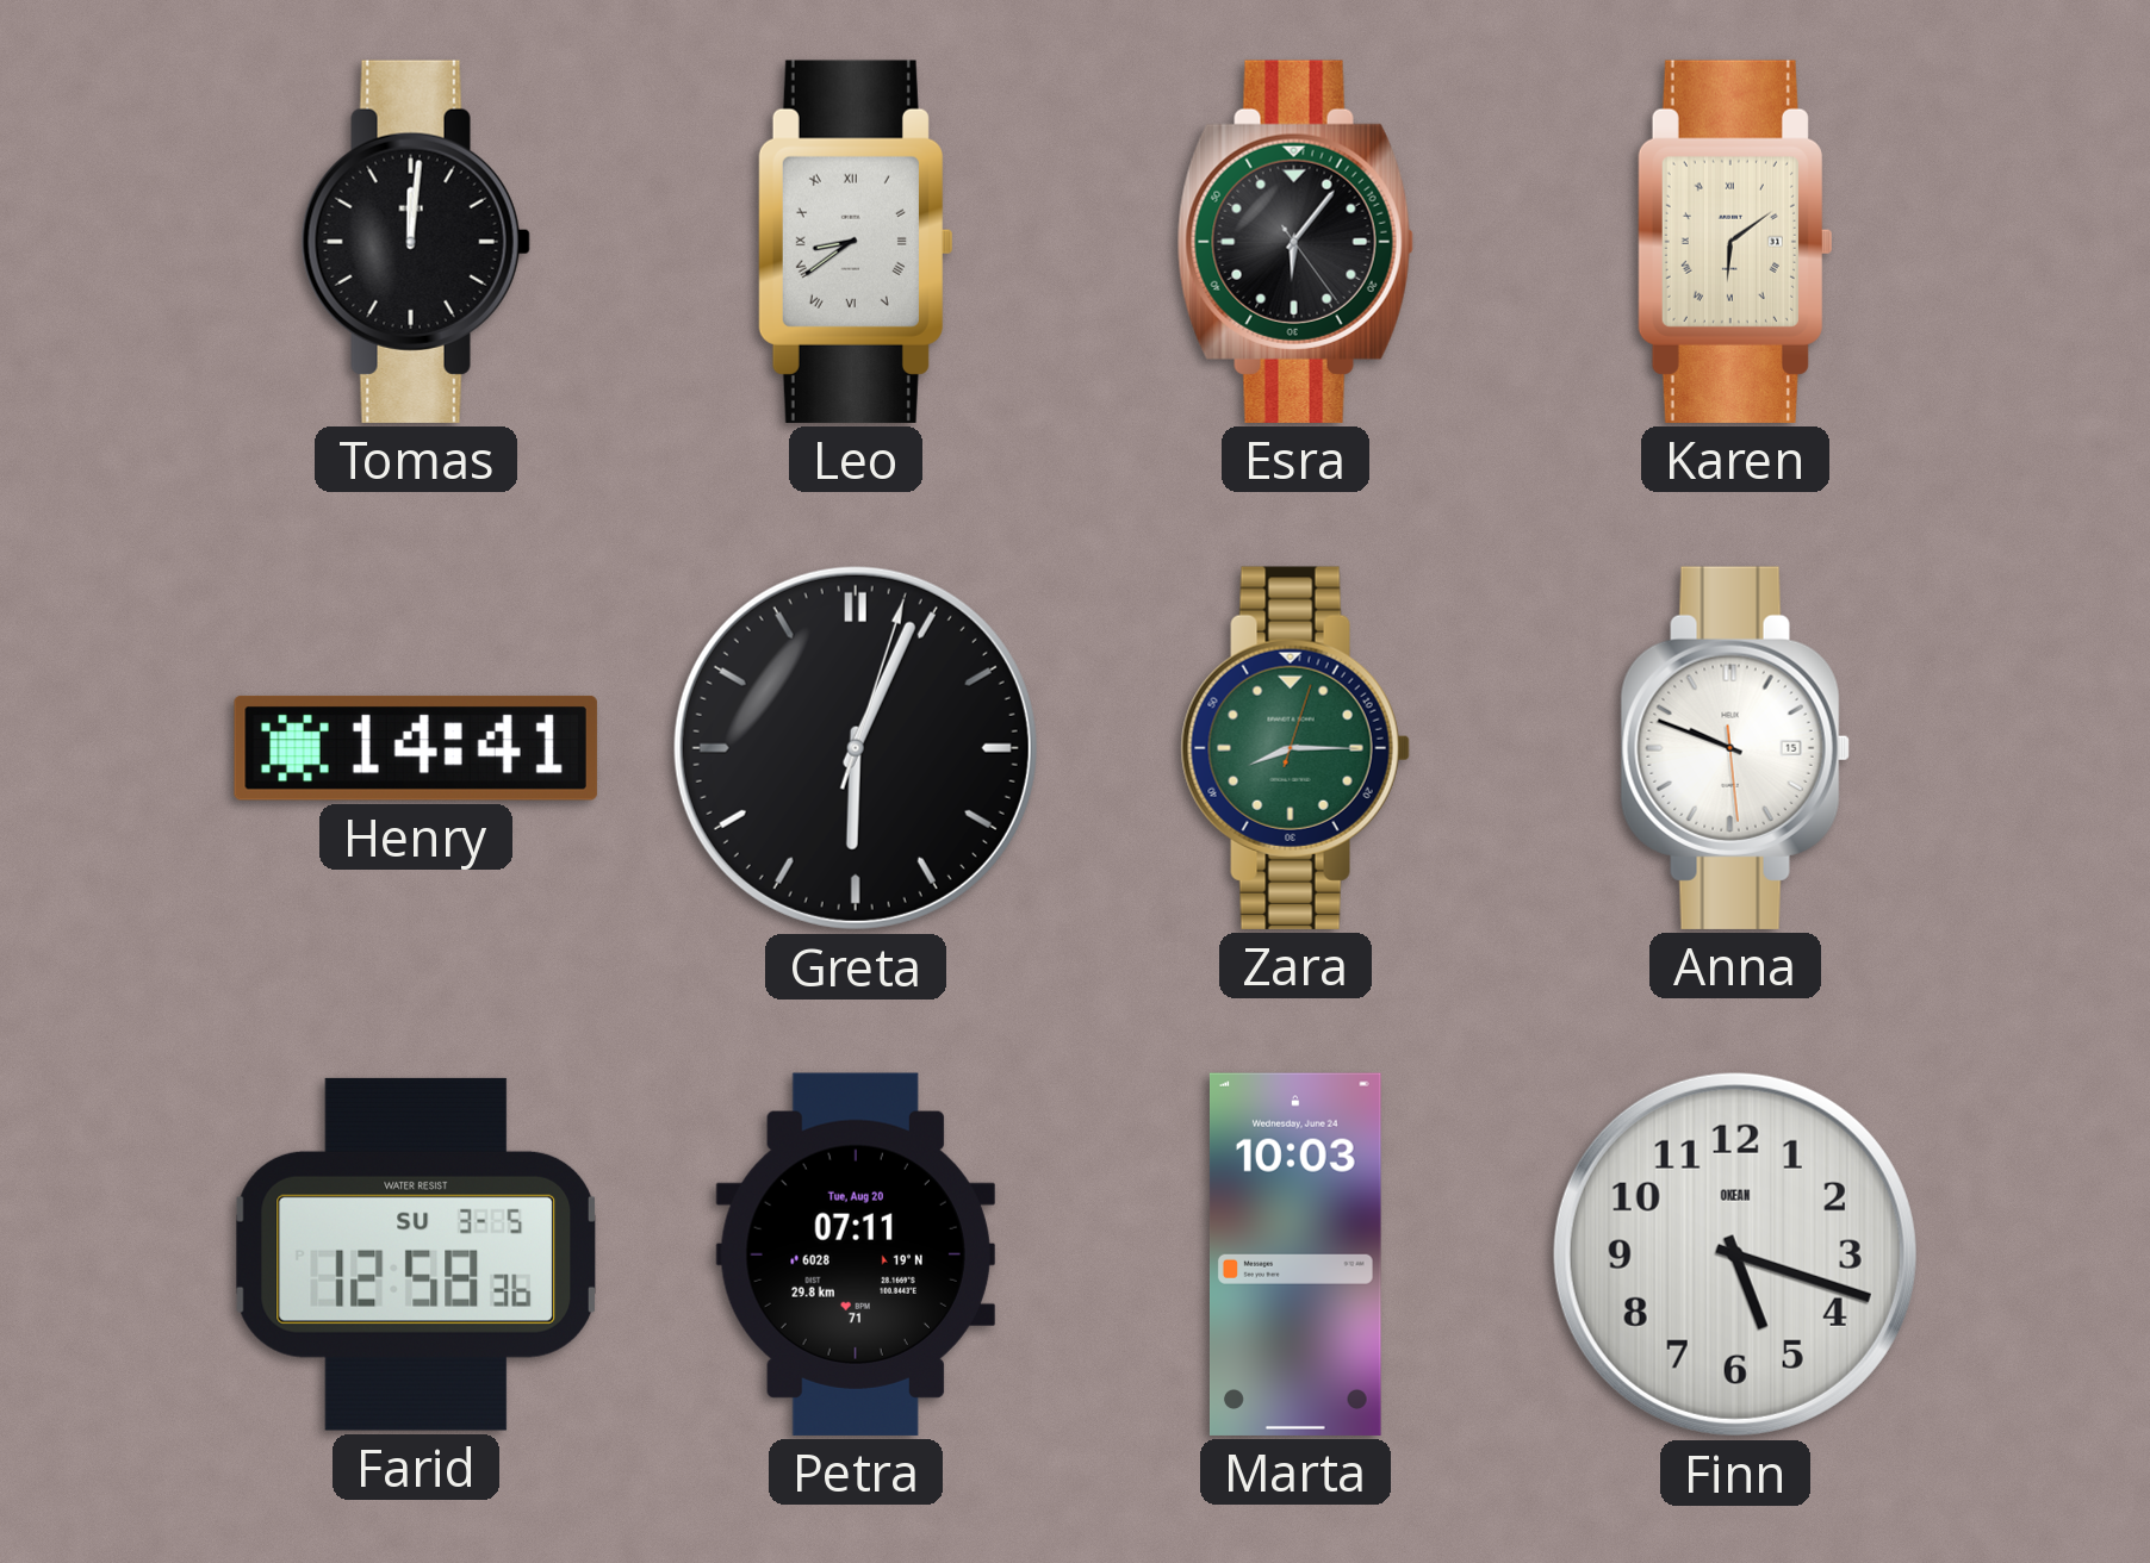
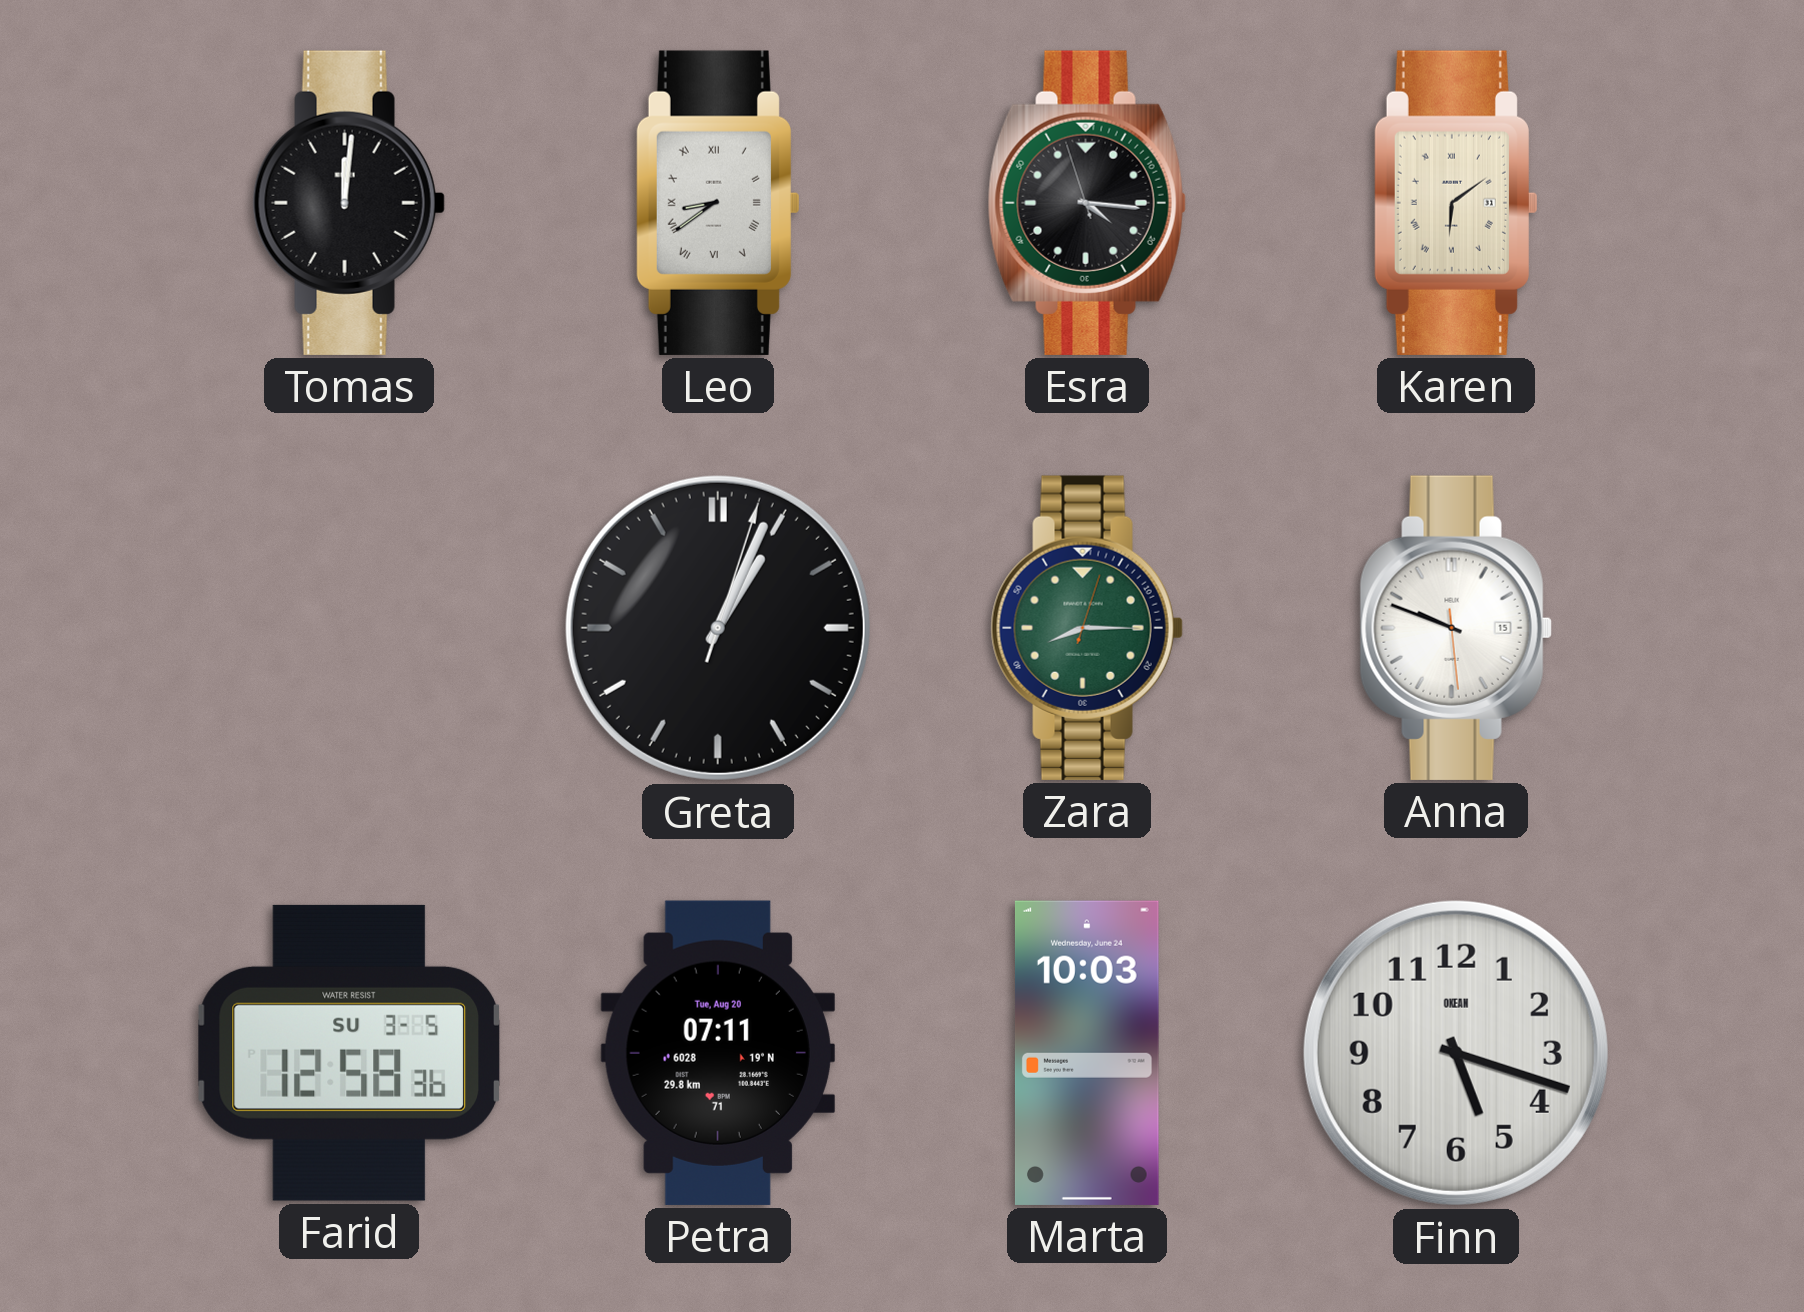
Esra: 6:06 -> 4:15 (1087, 203)
Henry: 14:41 -> none (416, 748)
Greta: 6:04 -> 1:04 (718, 628)
